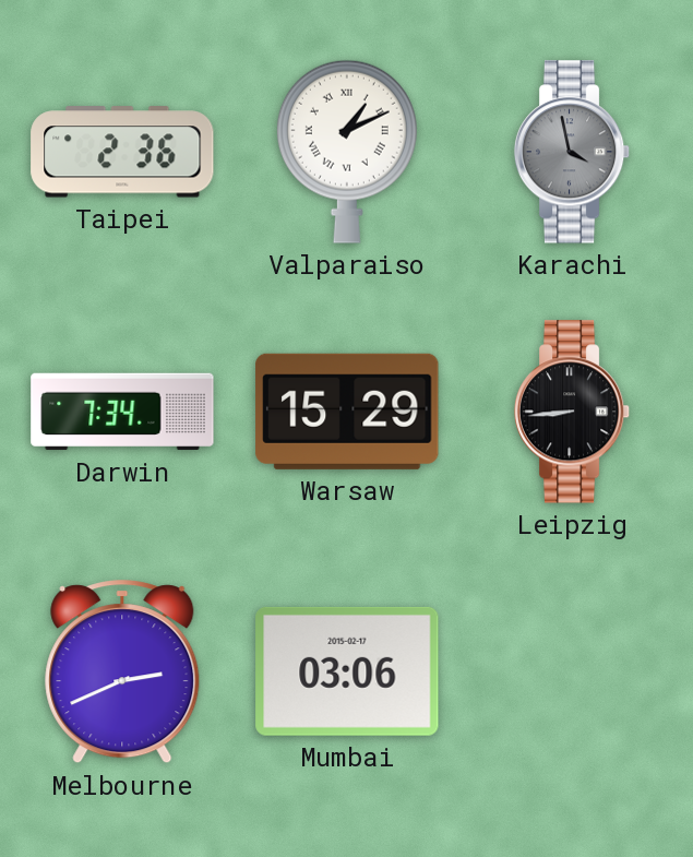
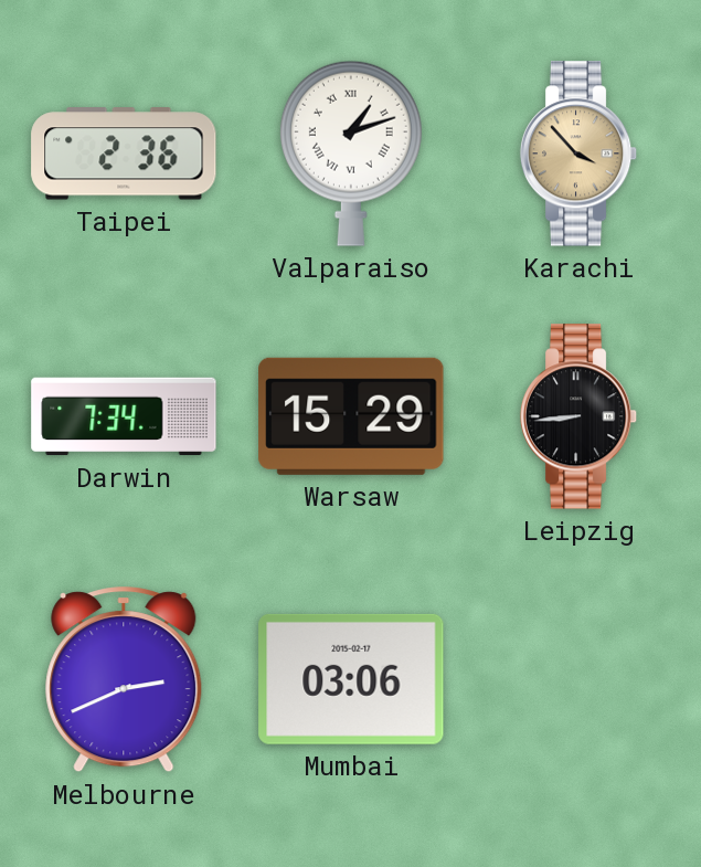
Valparaiso: 1:11 -> 1:12 (351, 154)
Karachi: 3:58 -> 3:53 (578, 154)
Karachi dial: grey -> champagne (578, 154)
